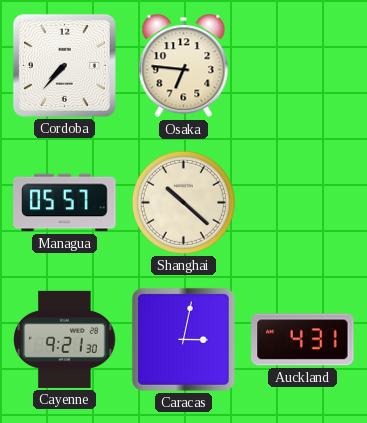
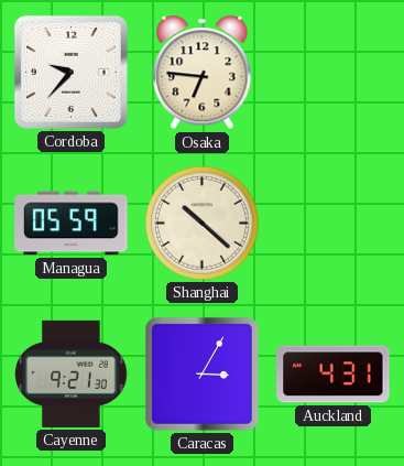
Cordoba: 7:37 -> 9:37 (70, 72)
Managua: 05:57 -> 05:59 (72, 224)
Caracas: 3:02 -> 3:05 (201, 373)
